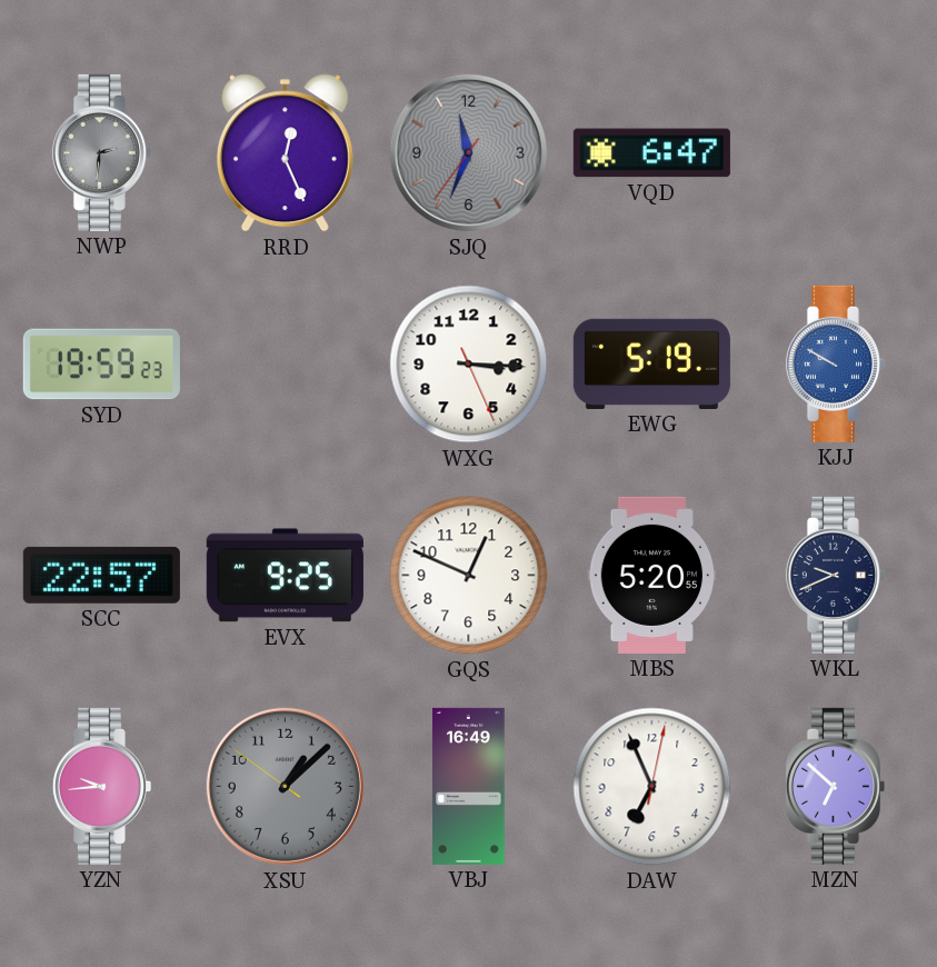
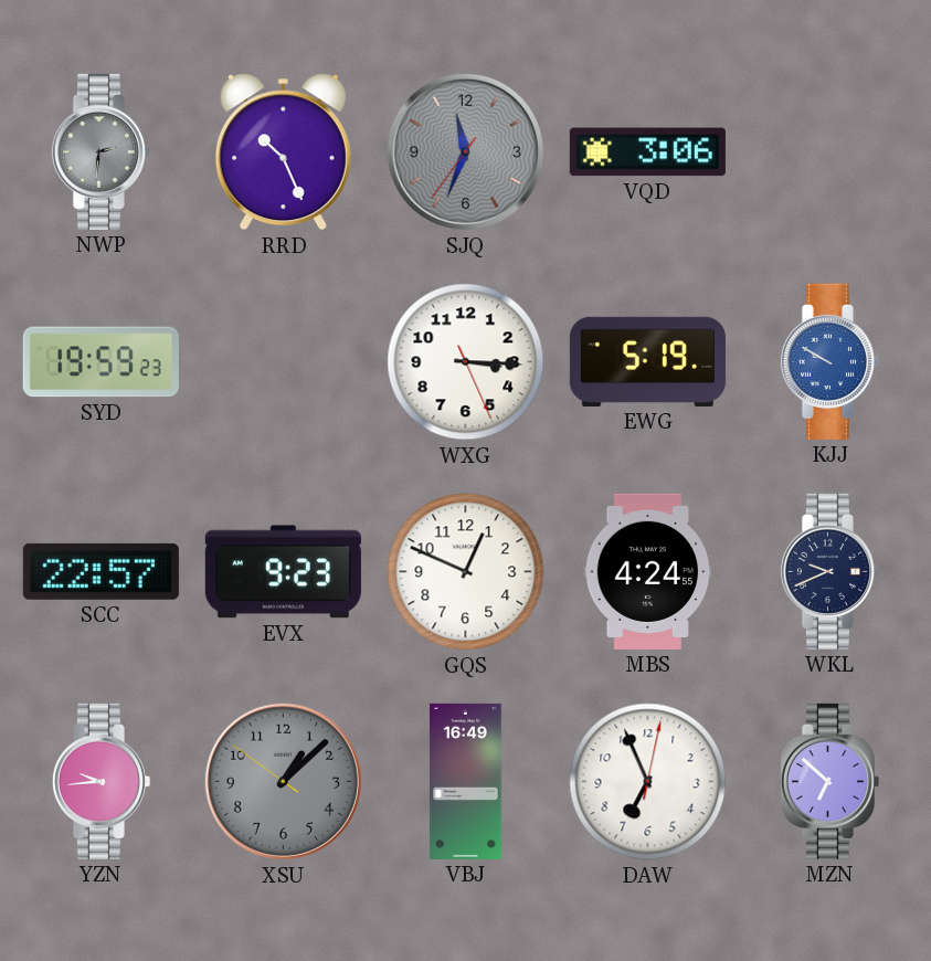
RRD: 12:26 -> 10:26 (283, 152)
VQD: 6:47 -> 3:06 (647, 152)
EVX: 9:25 -> 9:23 (283, 572)
MBS: 5:20 -> 4:24 (648, 571)
